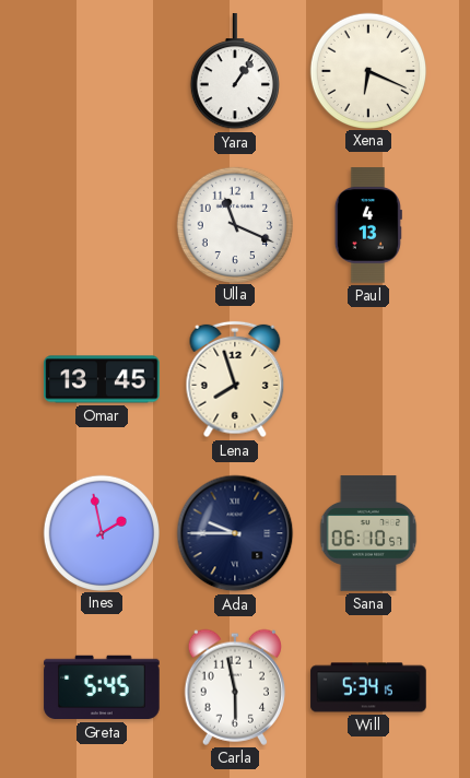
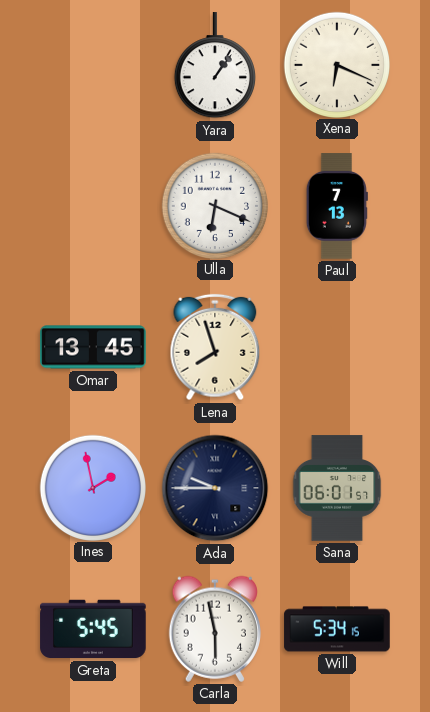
Ulla: 11:19 -> 6:19 (214, 205)
Paul: 4:13 -> 7:13 (337, 206)
Sana: 06:10 -> 06:01 (337, 488)
